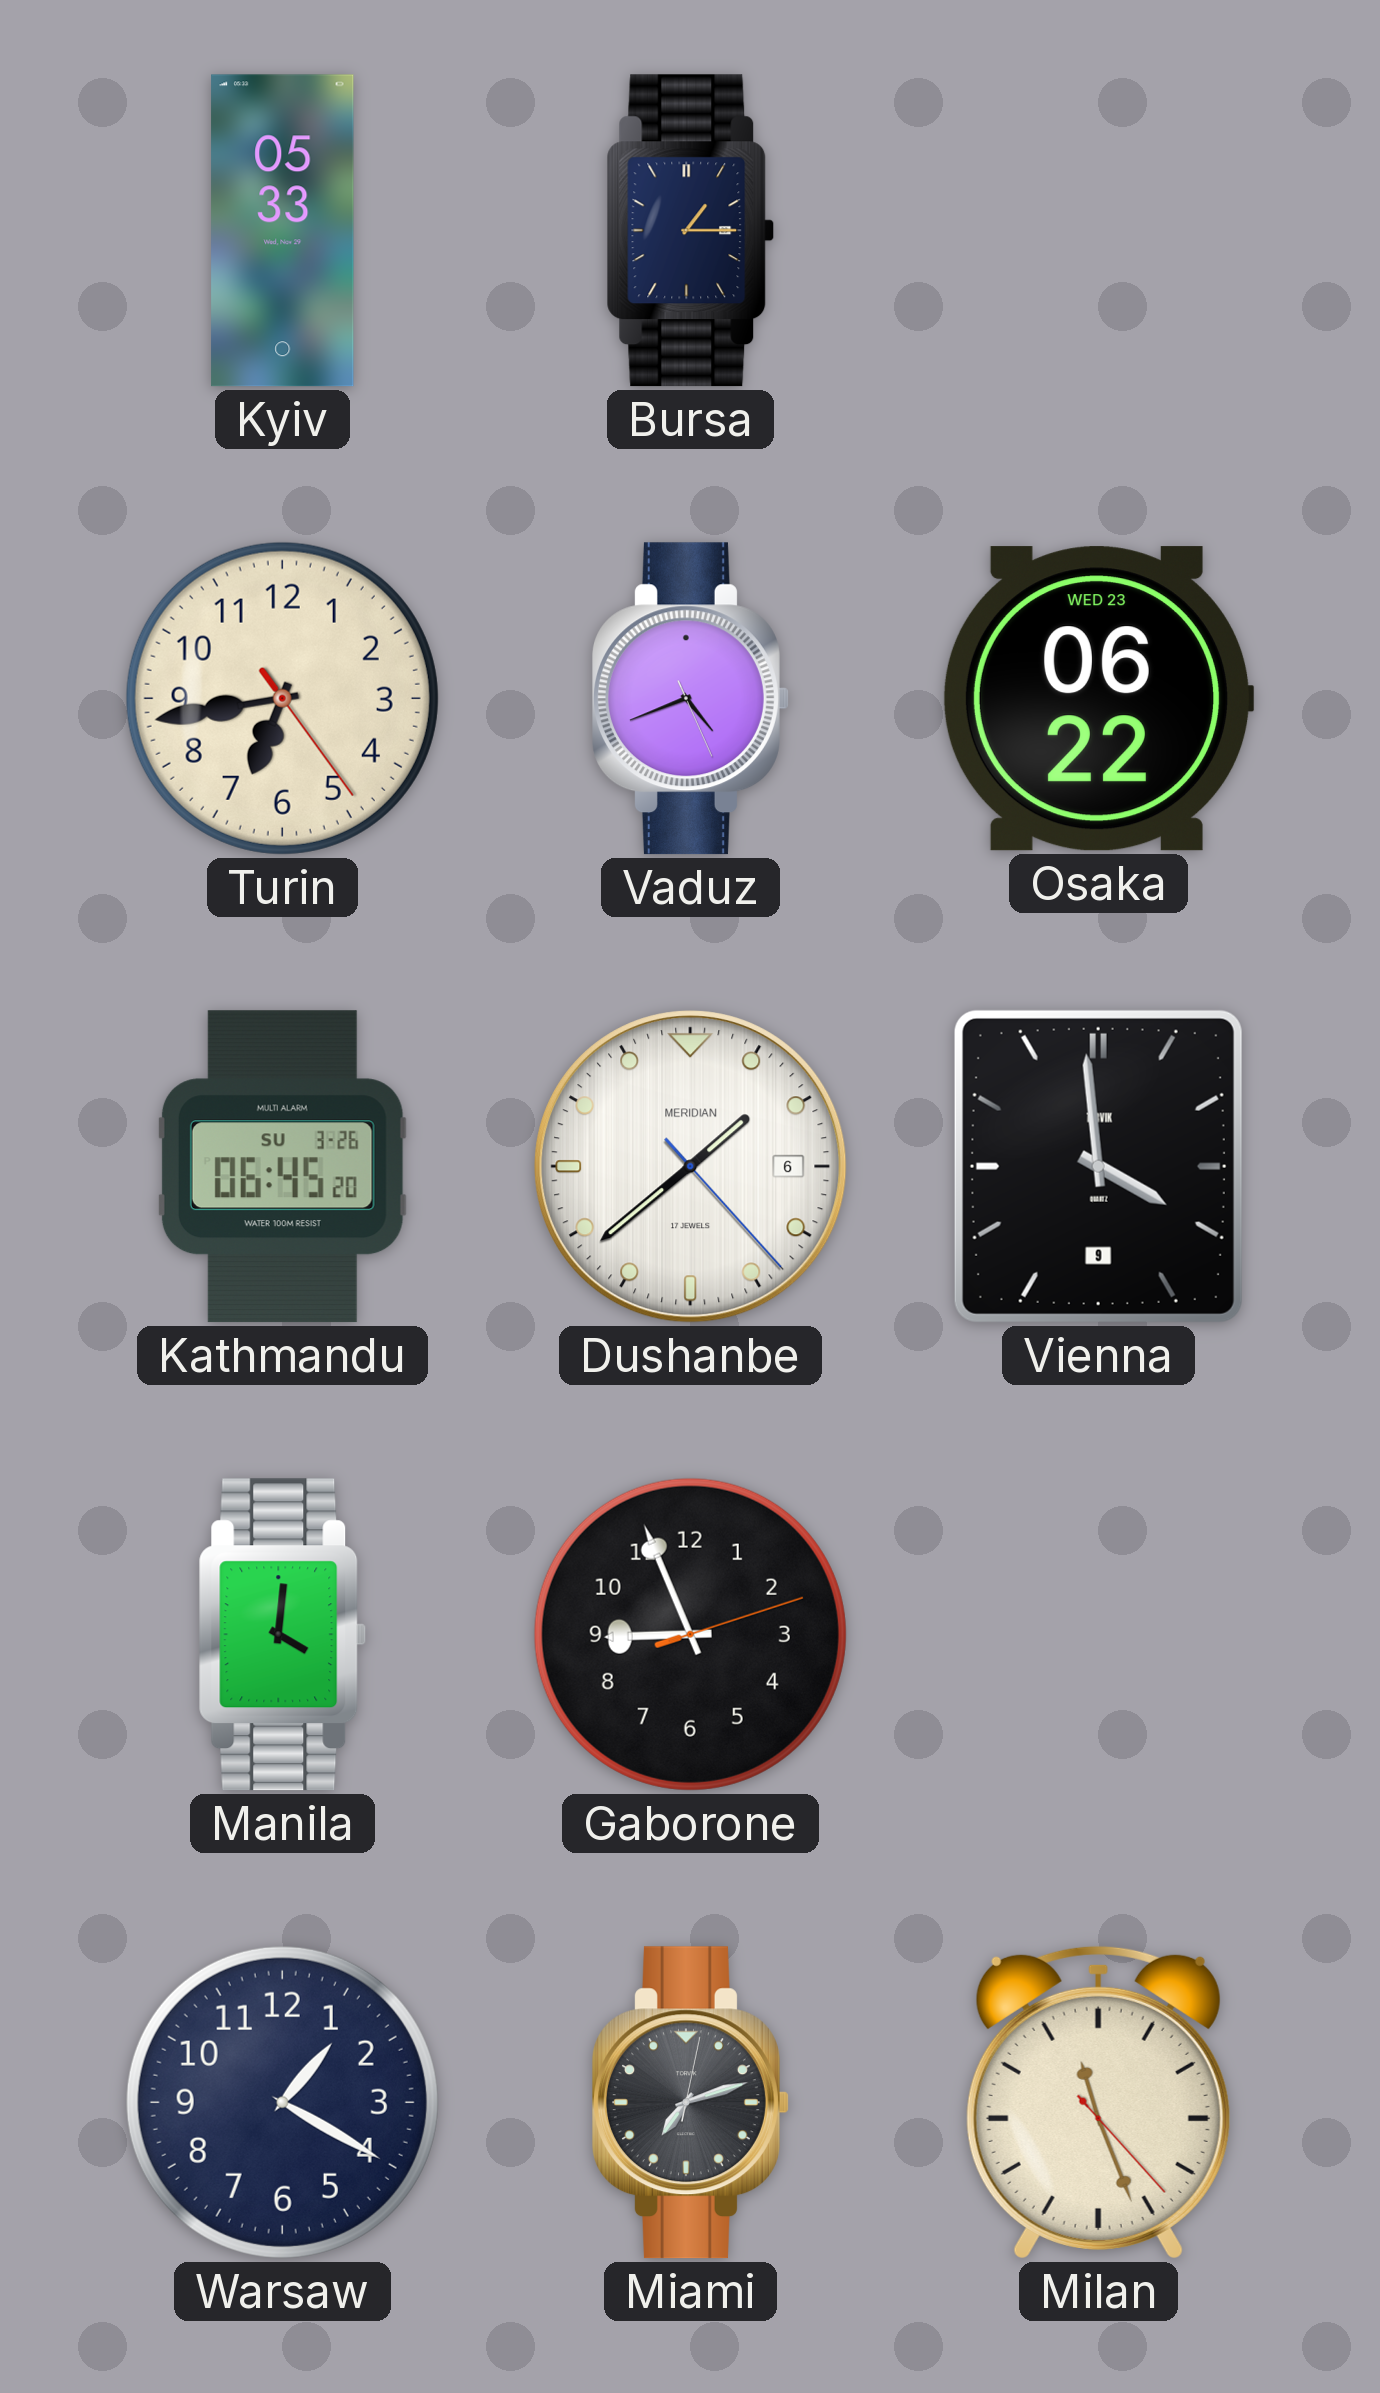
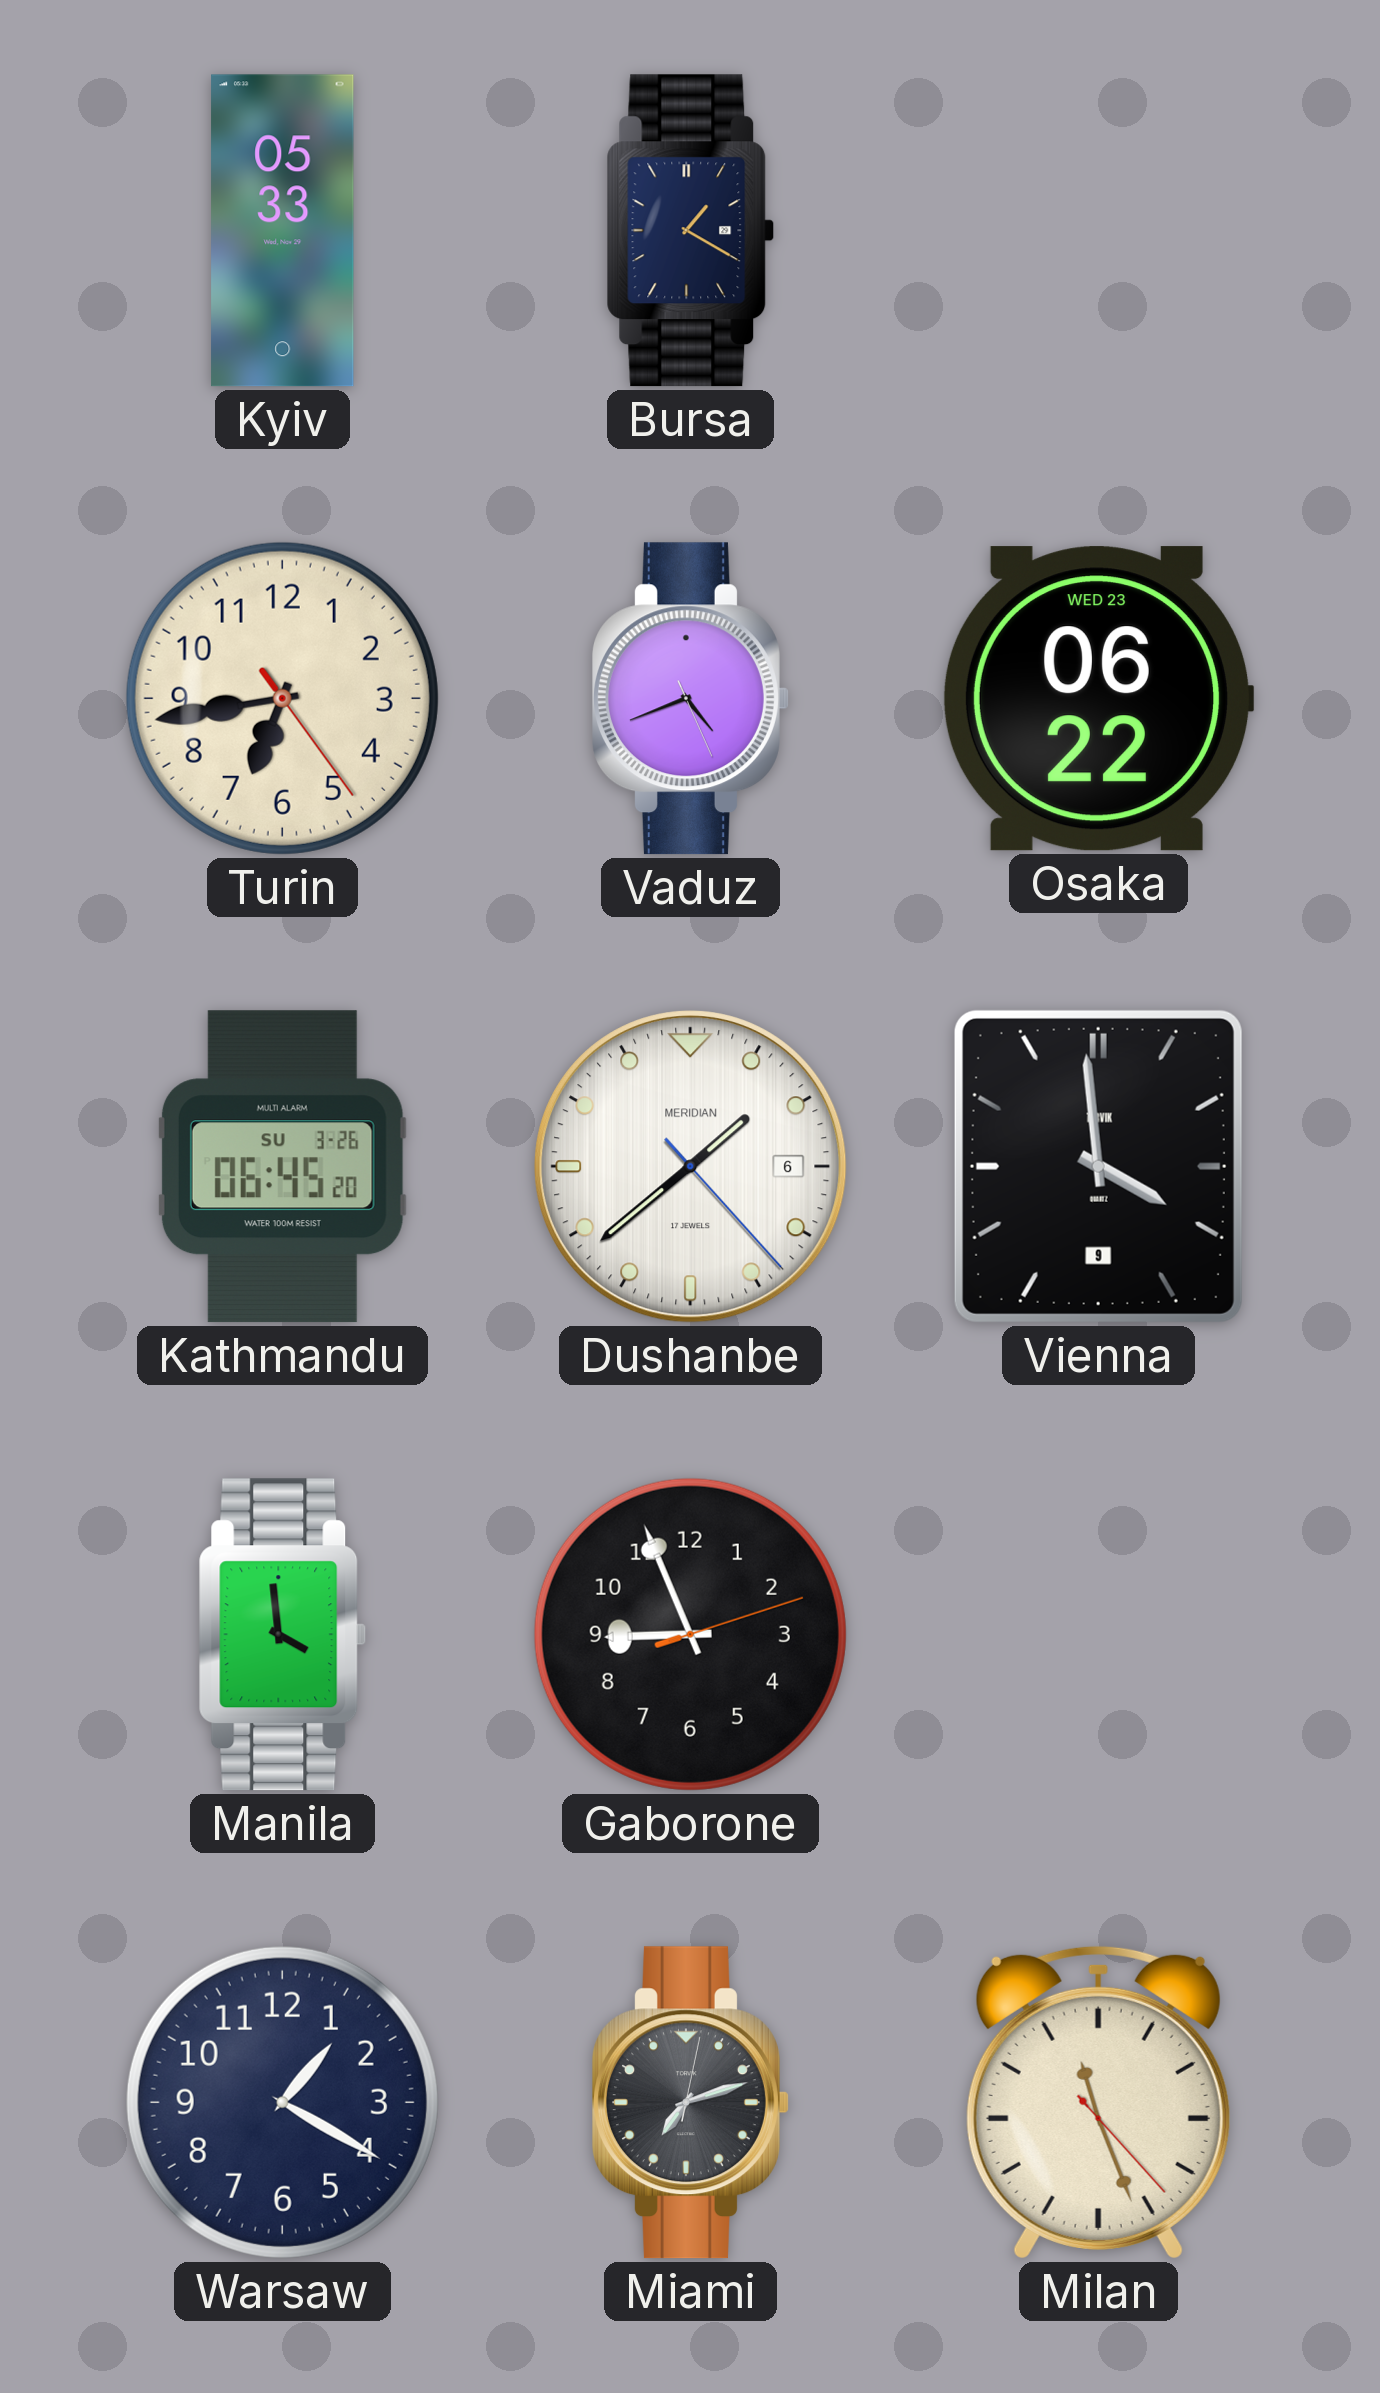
Bursa: 1:15 -> 1:20 (691, 231)
Manila: 4:01 -> 3:59 (283, 1635)
